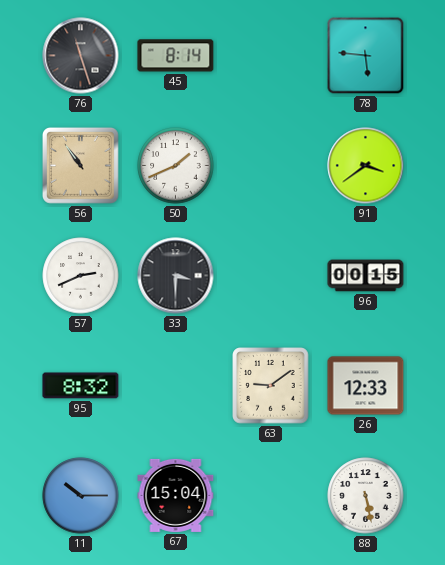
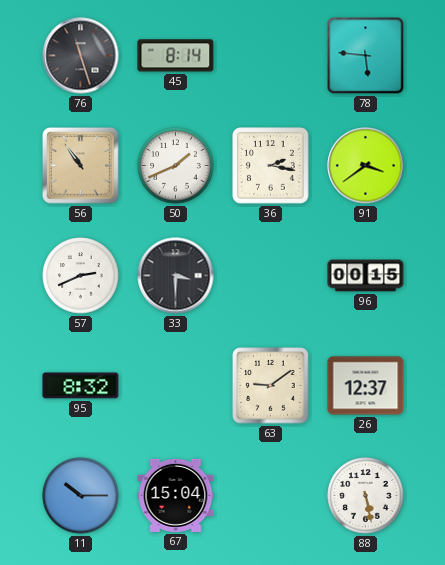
36: none -> 2:17 (271, 166)
26: 12:33 -> 12:37 (366, 386)
